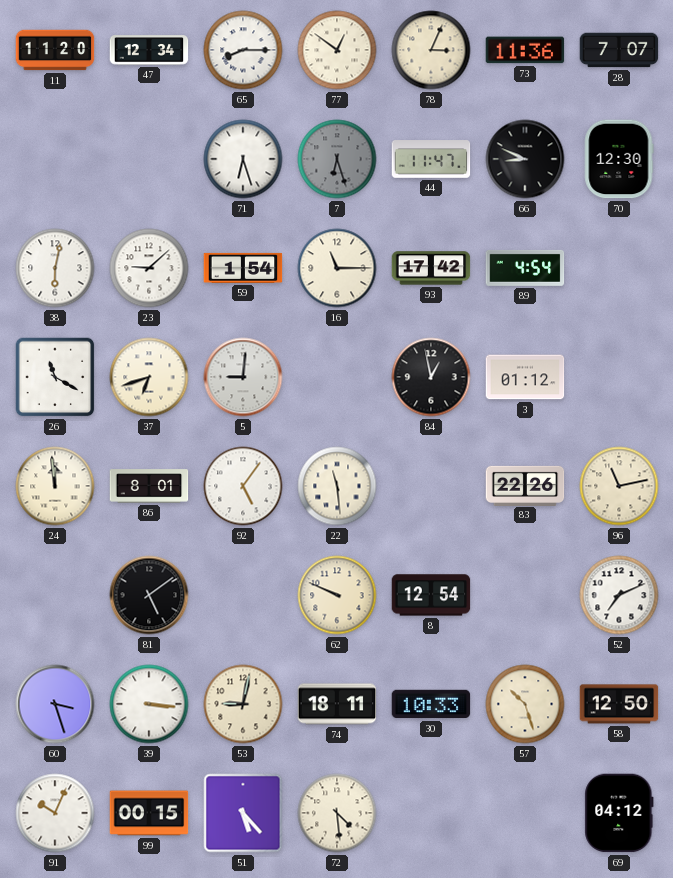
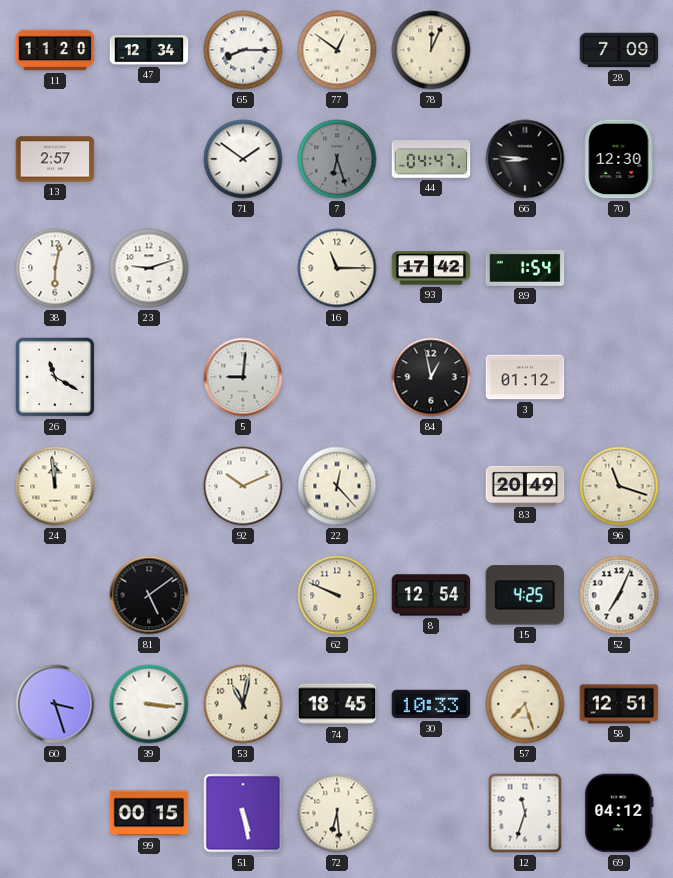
78: 3:04 -> 12:04 (431, 50)
73: 11:36 -> none (525, 50)
28: 7:07 -> 7:09 (619, 50)
13: none -> 2:57 (55, 159)
71: 6:27 -> 1:51 (243, 159)
44: 11:47 -> 04:47 (431, 159)
66: 8:49 -> 8:46 (525, 159)
23: 9:08 -> 9:12 (149, 268)
59: 1:54 -> none (243, 268)
89: 4:54 -> 1:54 (525, 268)
37: 6:42 -> none (149, 377)
86: 8:01 -> none (149, 486)
92: 5:06 -> 10:11 (243, 486)
22: 11:29 -> 12:23 (337, 486)
83: 22:26 -> 20:49 (525, 485)
96: 11:13 -> 11:18 (619, 486)
15: none -> 4:25 (524, 595)
52: 7:11 -> 7:04 (619, 595)
53: 9:02 -> 11:02 (243, 704)
74: 18:11 -> 18:45 (337, 704)
57: 10:27 -> 7:27 (525, 704)
58: 12:50 -> 12:51 (619, 704)
91: 10:04 -> none (55, 813)
51: 5:23 -> 5:28 (243, 813)
72: 4:29 -> 6:29 (337, 813)
12: none -> 11:33 (525, 813)
